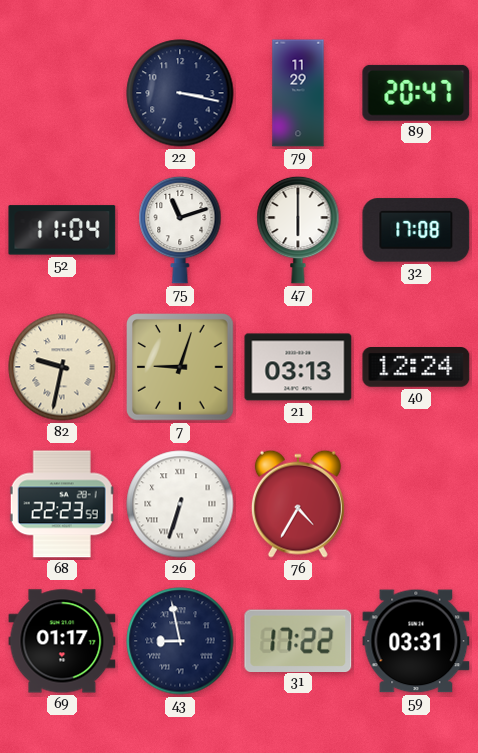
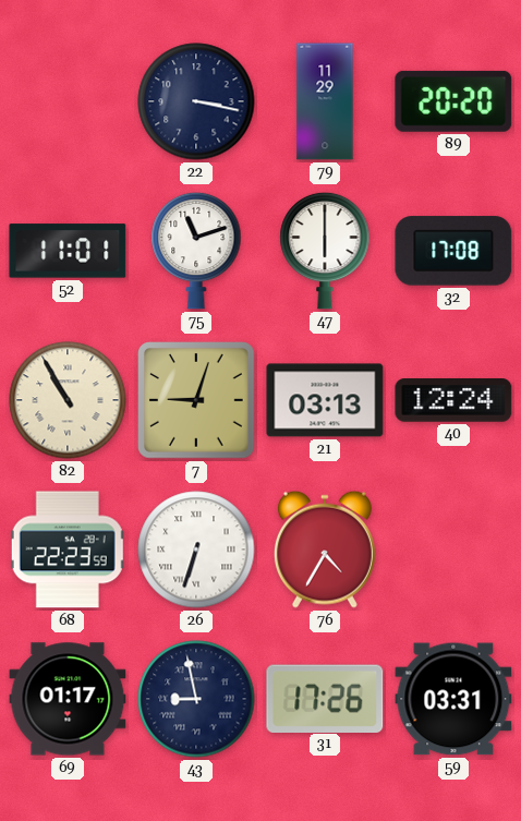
89: 20:47 -> 20:20 (453, 101)
52: 11:04 -> 11:01 (68, 251)
82: 9:32 -> 10:55 (68, 400)
31: 17:22 -> 17:26 (325, 698)
